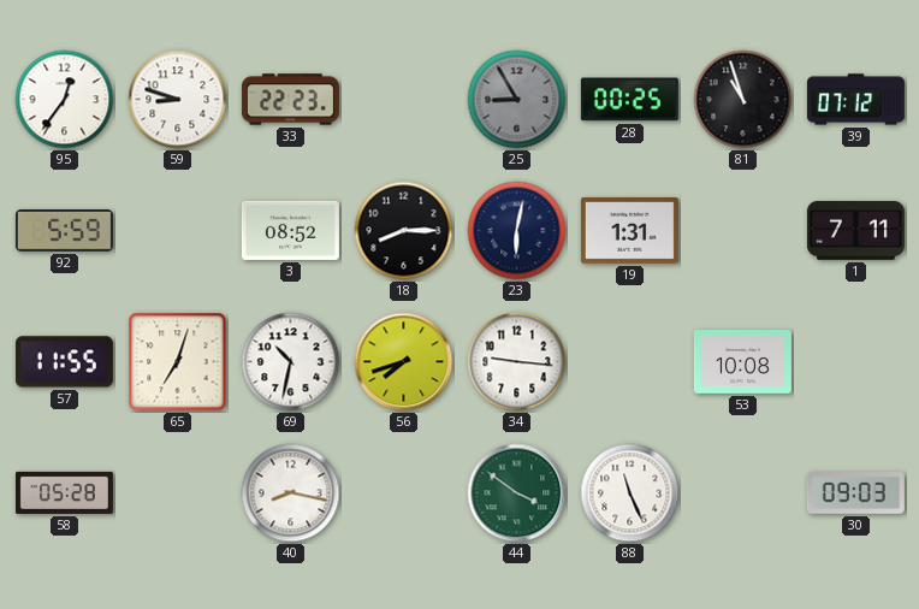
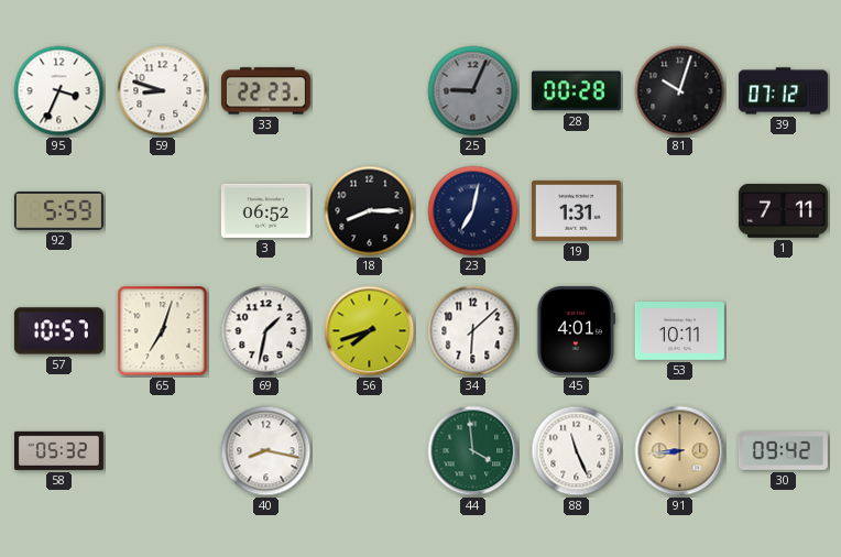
95: 12:36 -> 3:34 (59, 91)
25: 8:55 -> 9:04 (473, 91)
28: 00:25 -> 00:28 (576, 91)
81: 10:57 -> 10:03 (680, 91)
3: 08:52 -> 06:52 (265, 210)
23: 6:02 -> 7:02 (473, 211)
57: 11:55 -> 10:57 (58, 331)
69: 10:32 -> 1:32 (266, 331)
34: 9:16 -> 6:08 (473, 331)
45: none -> 4:01 (576, 330)
53: 10:08 -> 10:11 (679, 331)
58: 05:28 -> 05:32 (58, 450)
44: 3:51 -> 3:59 (473, 451)
91: none -> 8:44 (680, 451)
30: 09:03 -> 09:42 (783, 451)
